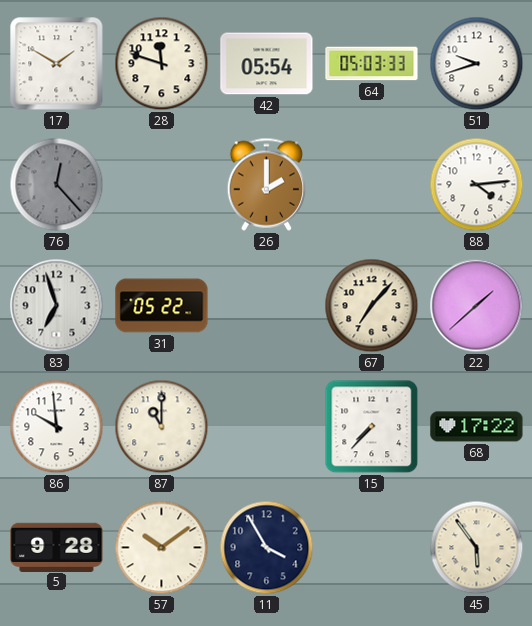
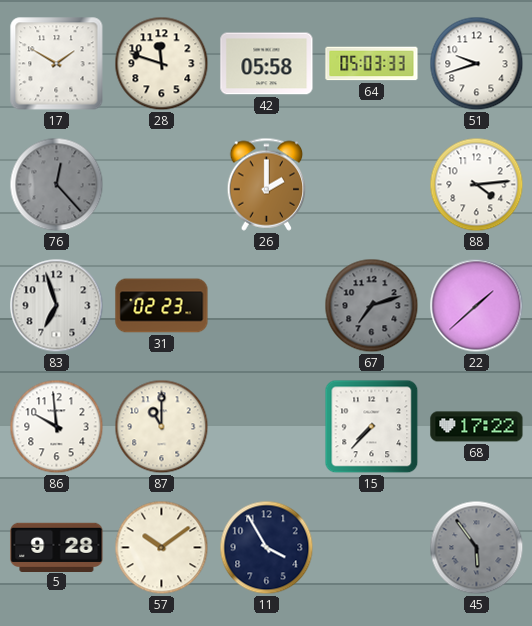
42: 05:54 -> 05:58 (267, 64)
31: 05:22 -> 02:23 (162, 306)
67: 7:07 -> 7:12 (372, 306)
67 dial: cream -> grey (372, 306)
45 dial: cream -> grey (477, 548)
